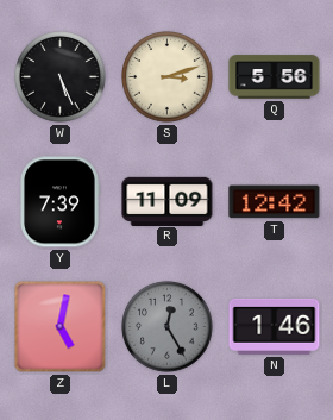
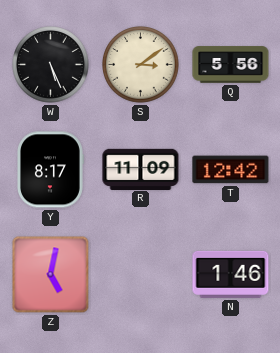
S: 3:12 -> 3:09 (141, 65)
Y: 7:39 -> 8:17 (51, 170)
L: 12:25 -> none (168, 327)
